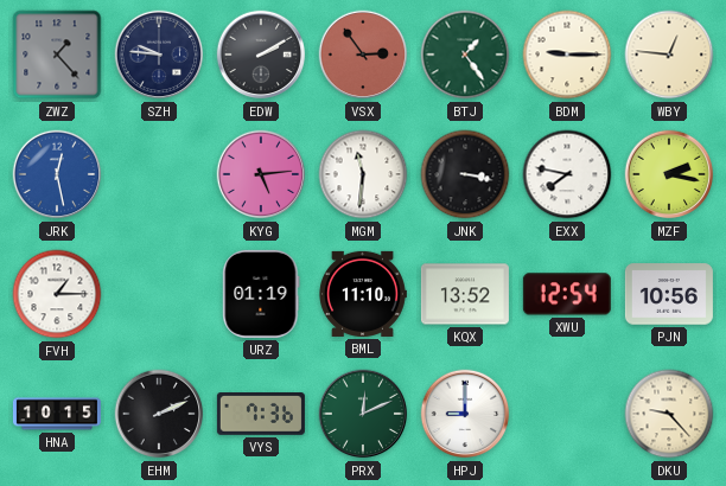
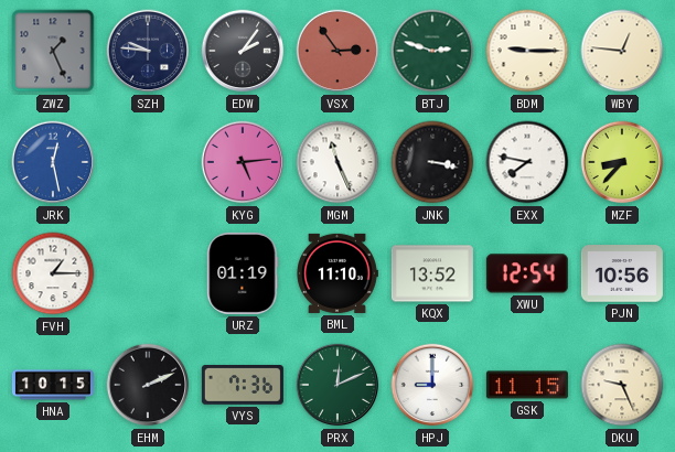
ZWZ: 1:23 -> 1:26 (53, 51)
EDW: 2:10 -> 2:06 (243, 51)
BTJ: 1:24 -> 2:48 (432, 51)
MGM: 11:31 -> 11:26 (337, 162)
MZF: 2:17 -> 8:37 (622, 162)
GSK: none -> 11:15 (527, 385)
DKU: 9:23 -> 9:26 (622, 385)
